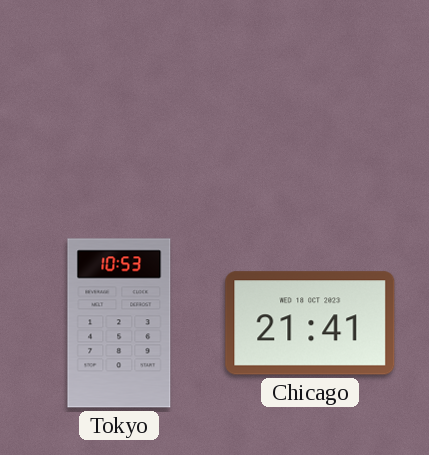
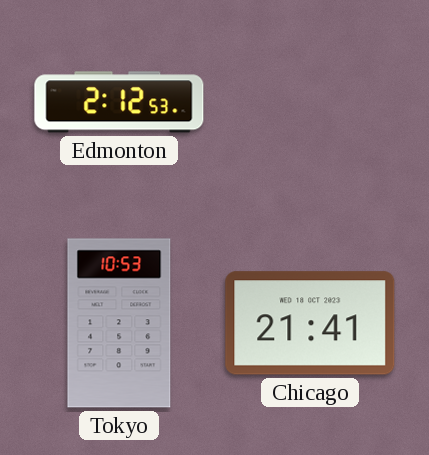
Edmonton: none -> 2:12 (119, 102)
